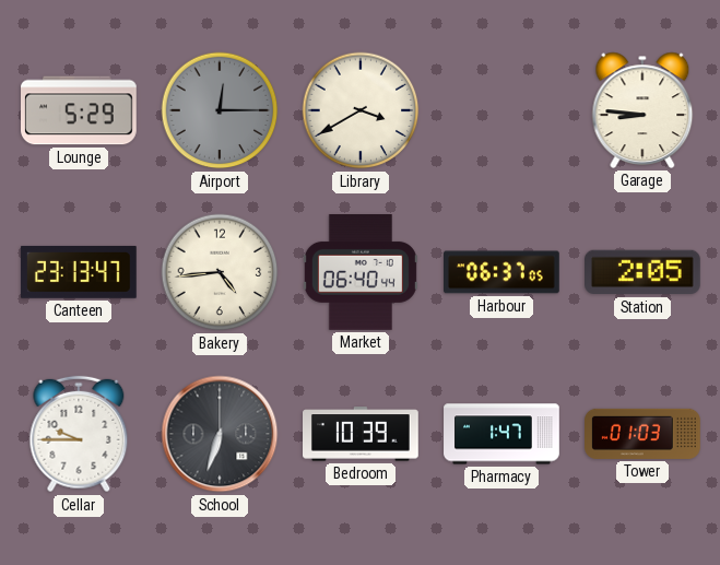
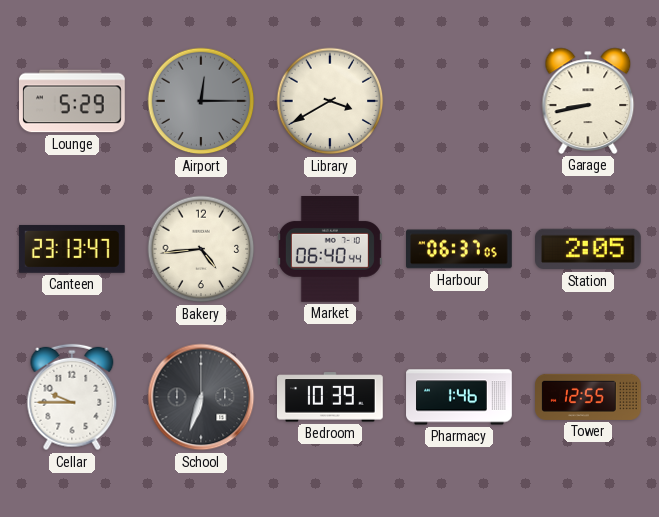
Garage: 8:46 -> 8:43 (588, 101)
Pharmacy: 1:47 -> 1:46 (459, 397)
Tower: 01:03 -> 12:55 (588, 397)
